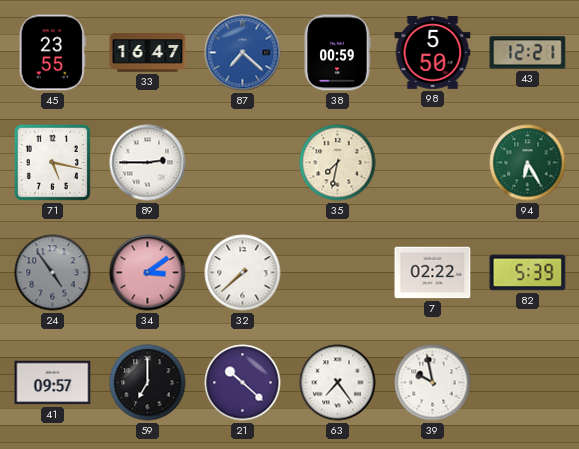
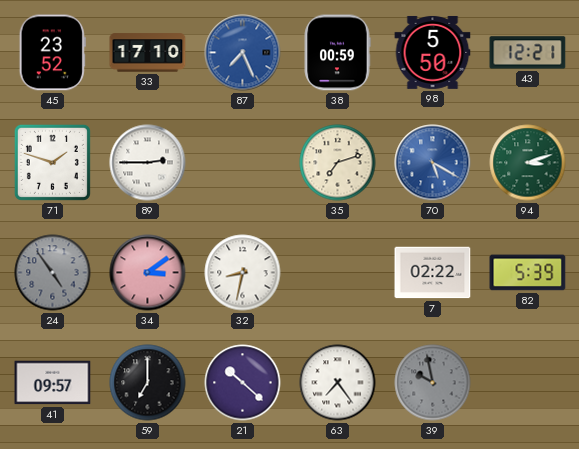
45: 23:55 -> 23:52 (52, 53)
33: 16:47 -> 17:10 (148, 53)
87: 7:22 -> 7:26 (243, 53)
71: 5:17 -> 1:48 (52, 162)
35: 7:32 -> 7:12 (338, 163)
70: none -> 5:20 (433, 163)
94: 6:25 -> 3:12 (528, 163)
32: 7:38 -> 8:32 (243, 273)
39 dial: white -> grey (433, 383)
